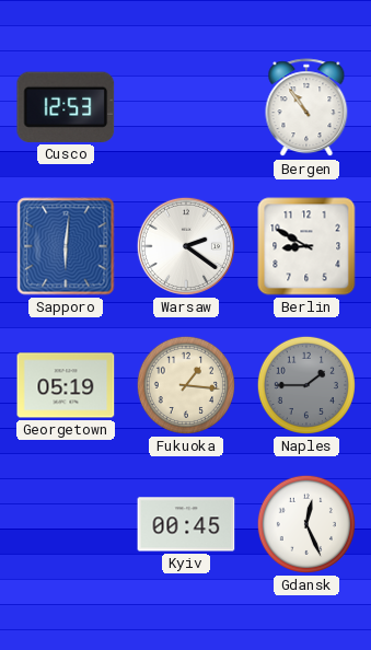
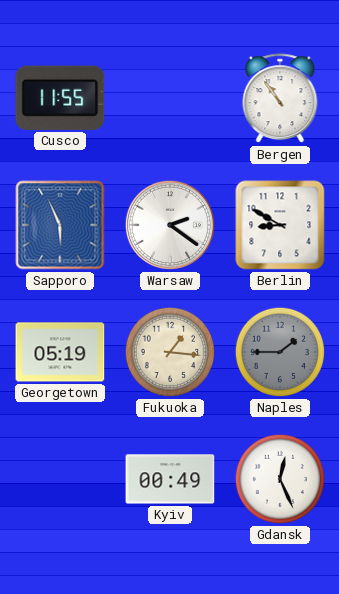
Cusco: 12:53 -> 11:55 (60, 98)
Sapporo: 6:01 -> 5:56 (60, 225)
Kyiv: 00:45 -> 00:49 (170, 479)
